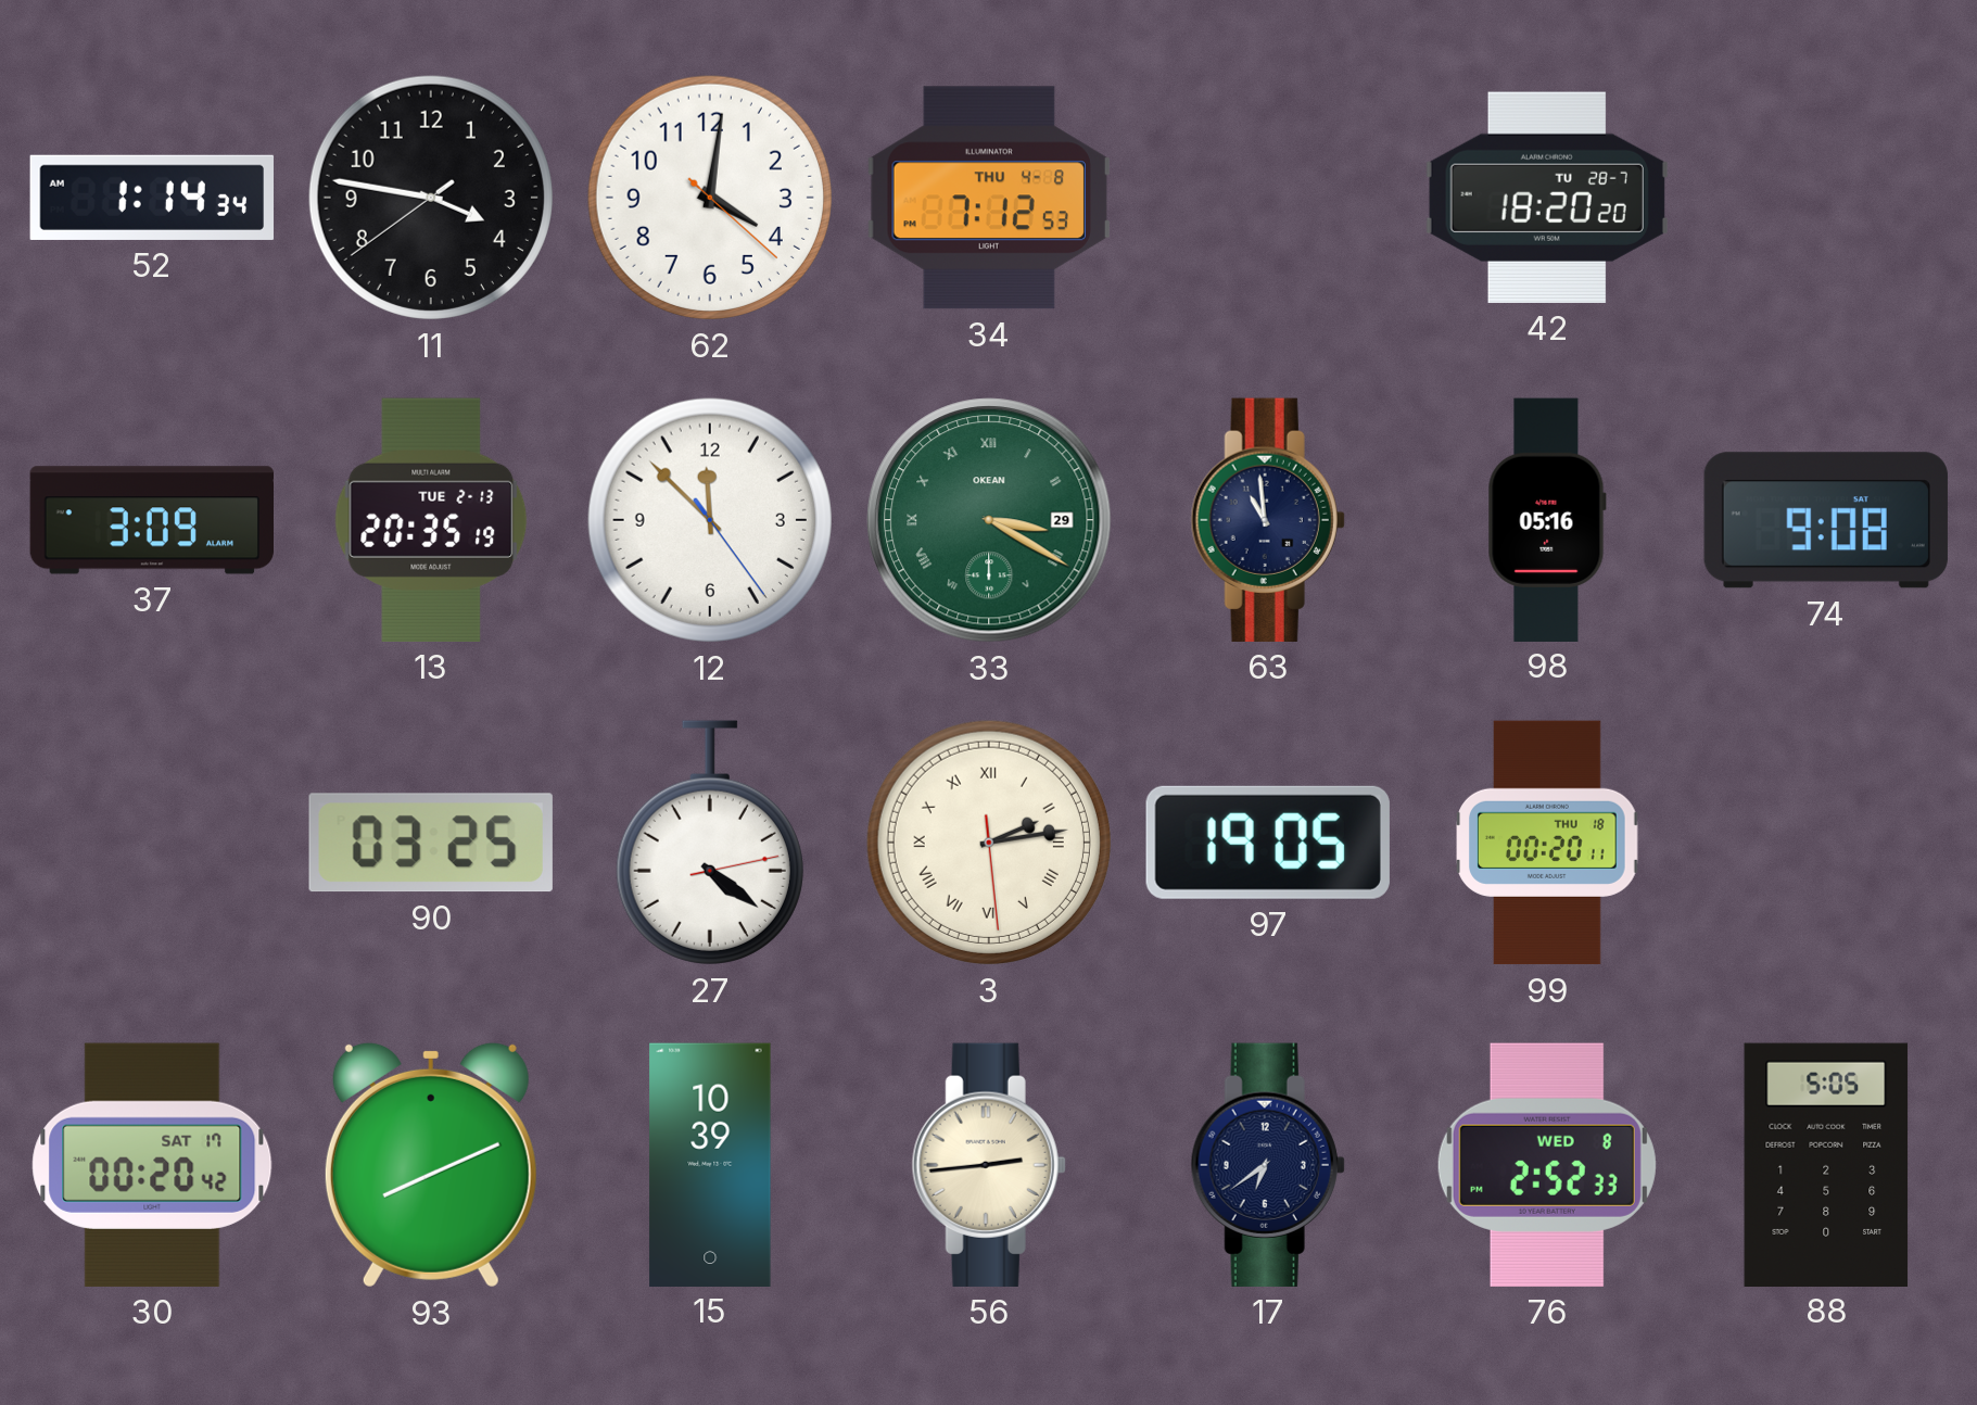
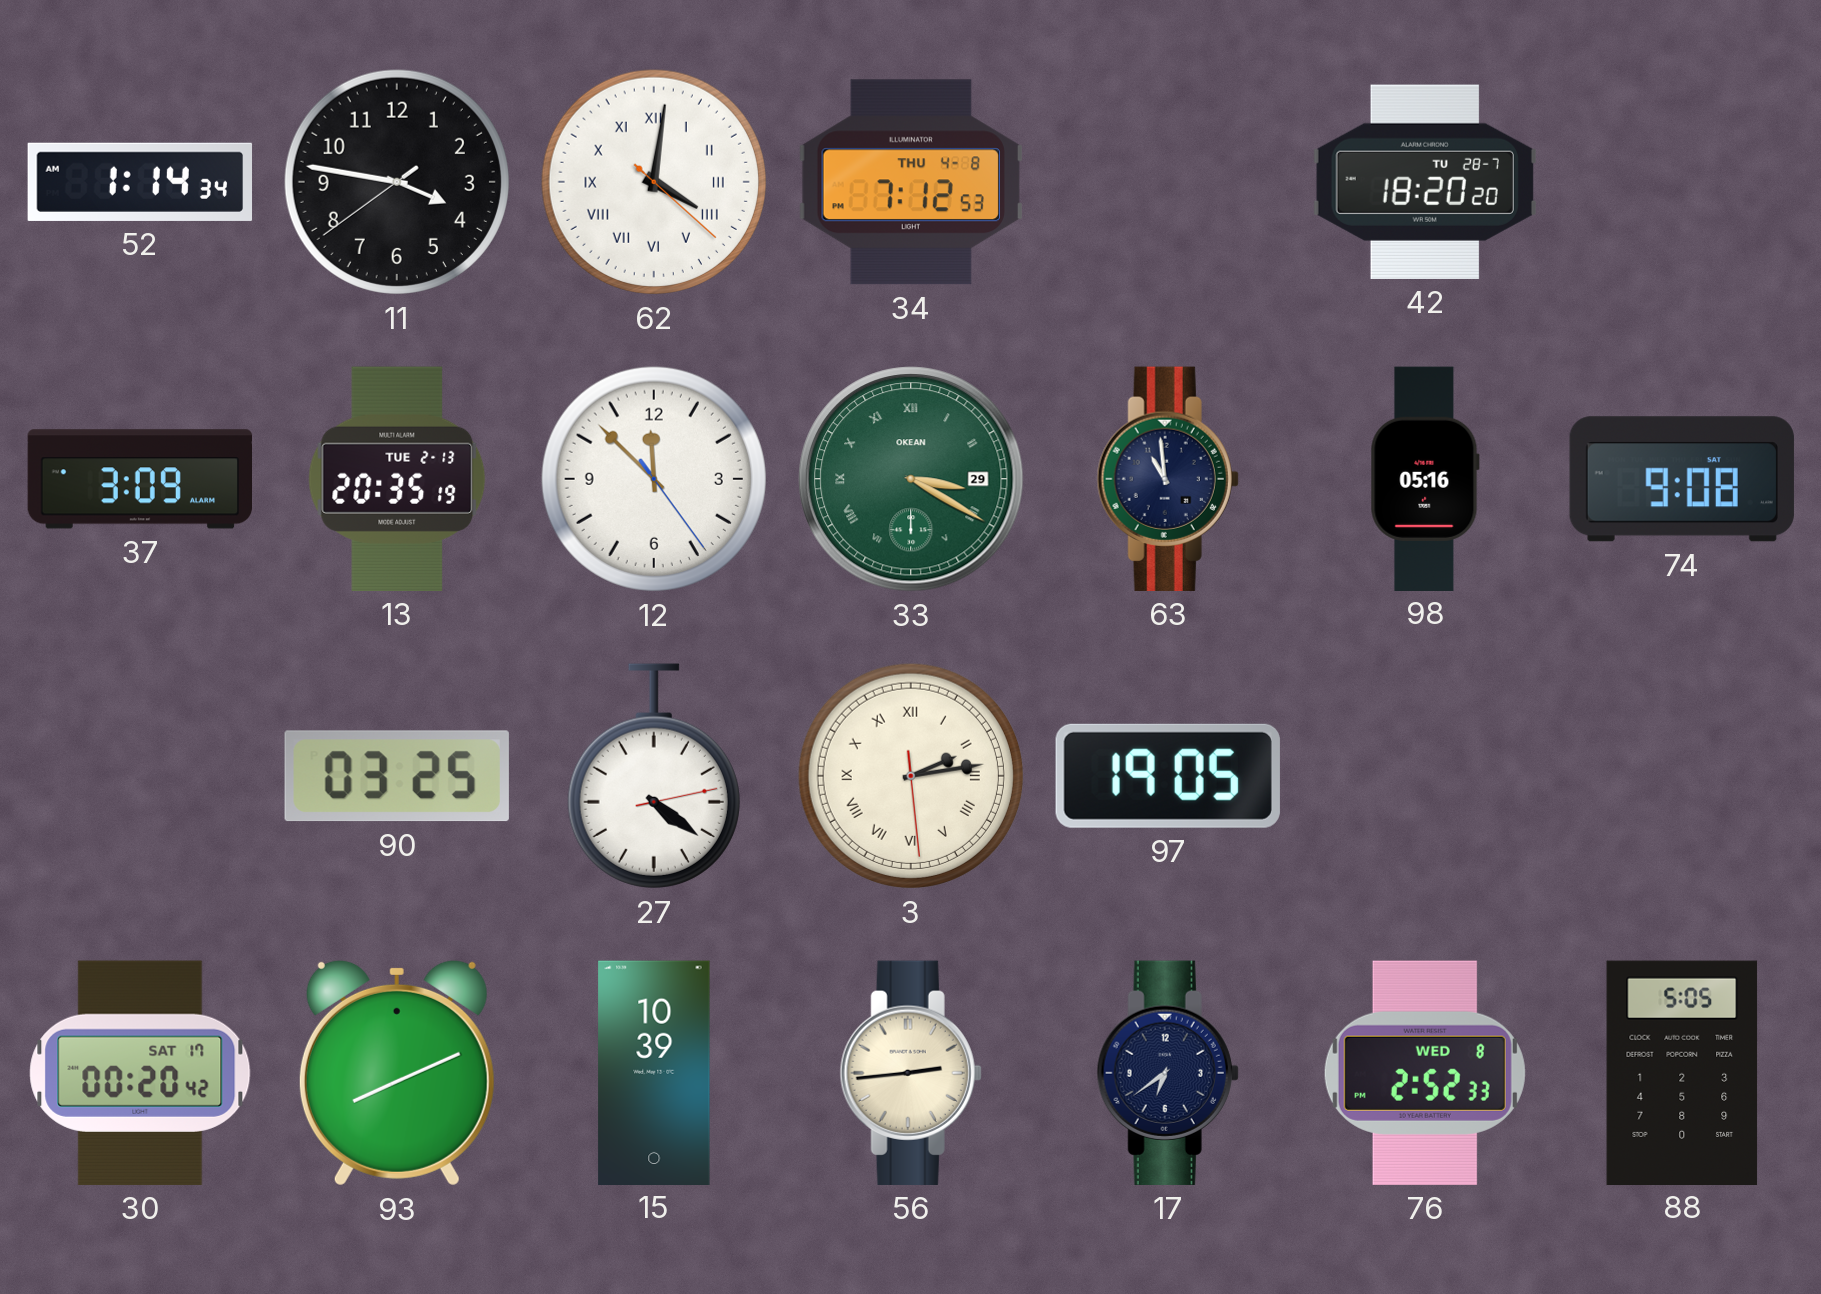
62 numerals: Arabic -> Roman (654, 182)
99: 00:20 -> none (1547, 843)
